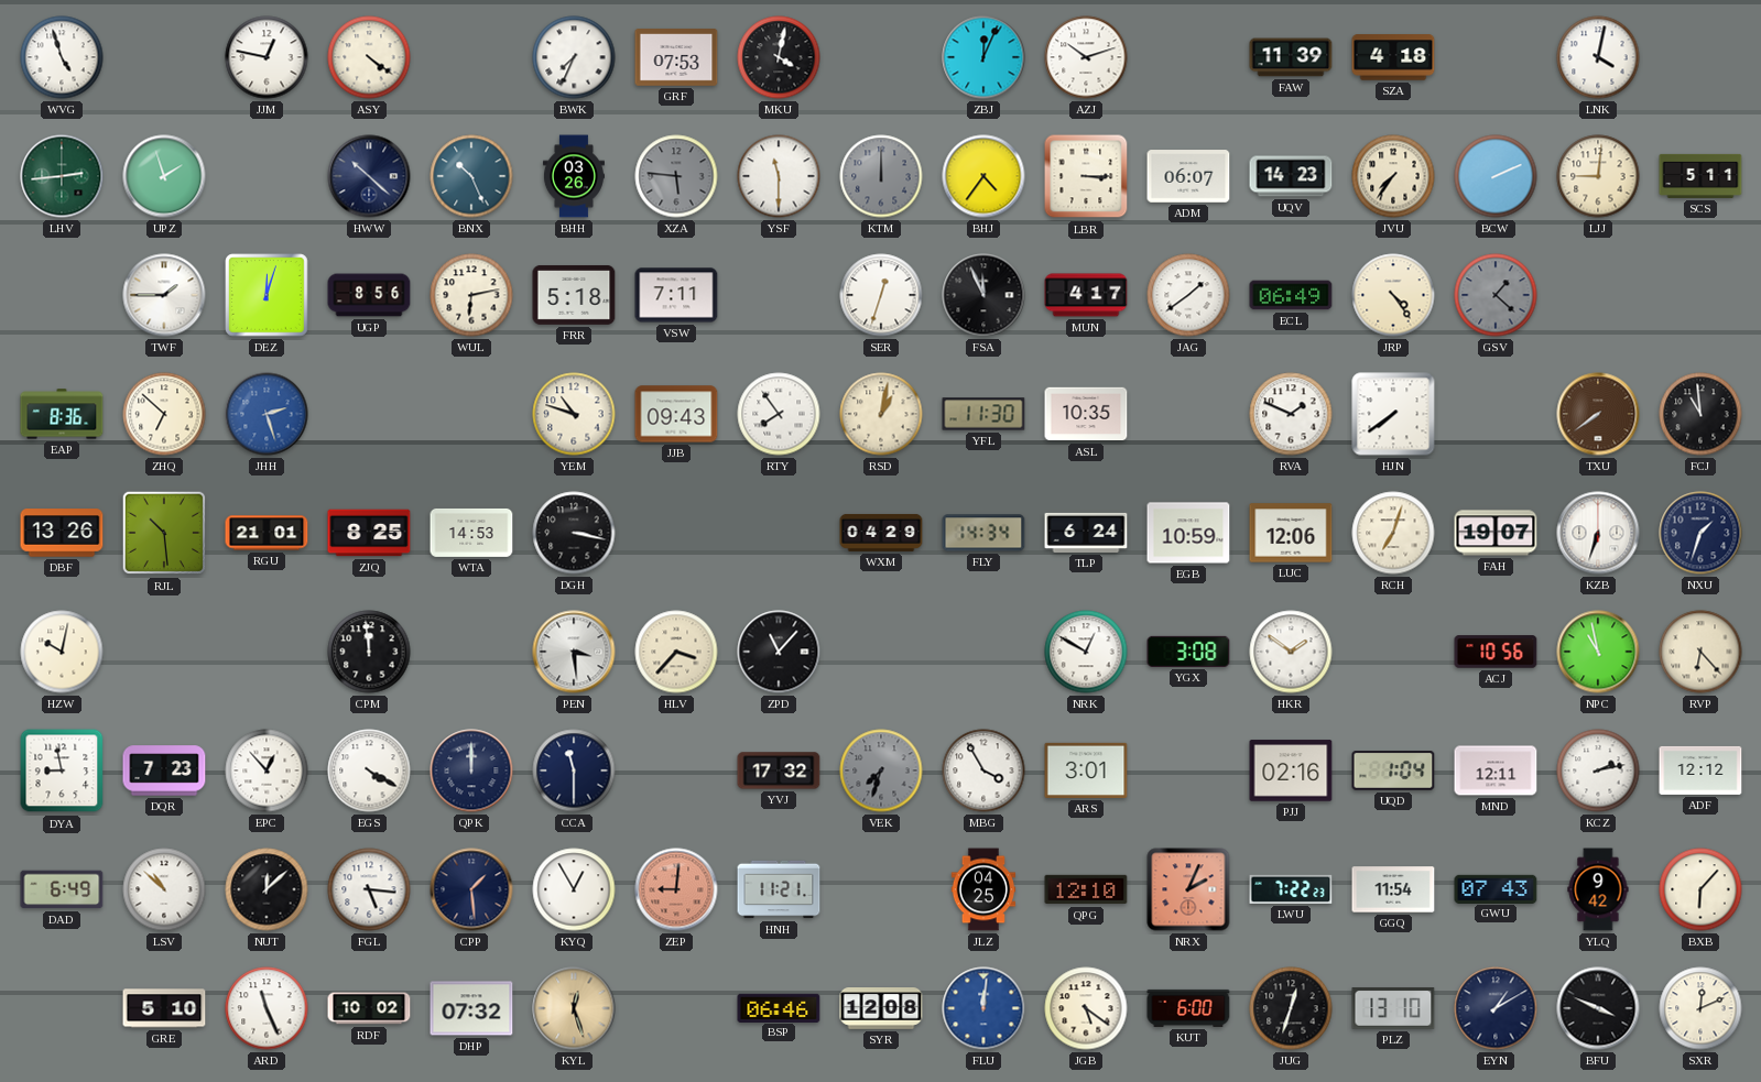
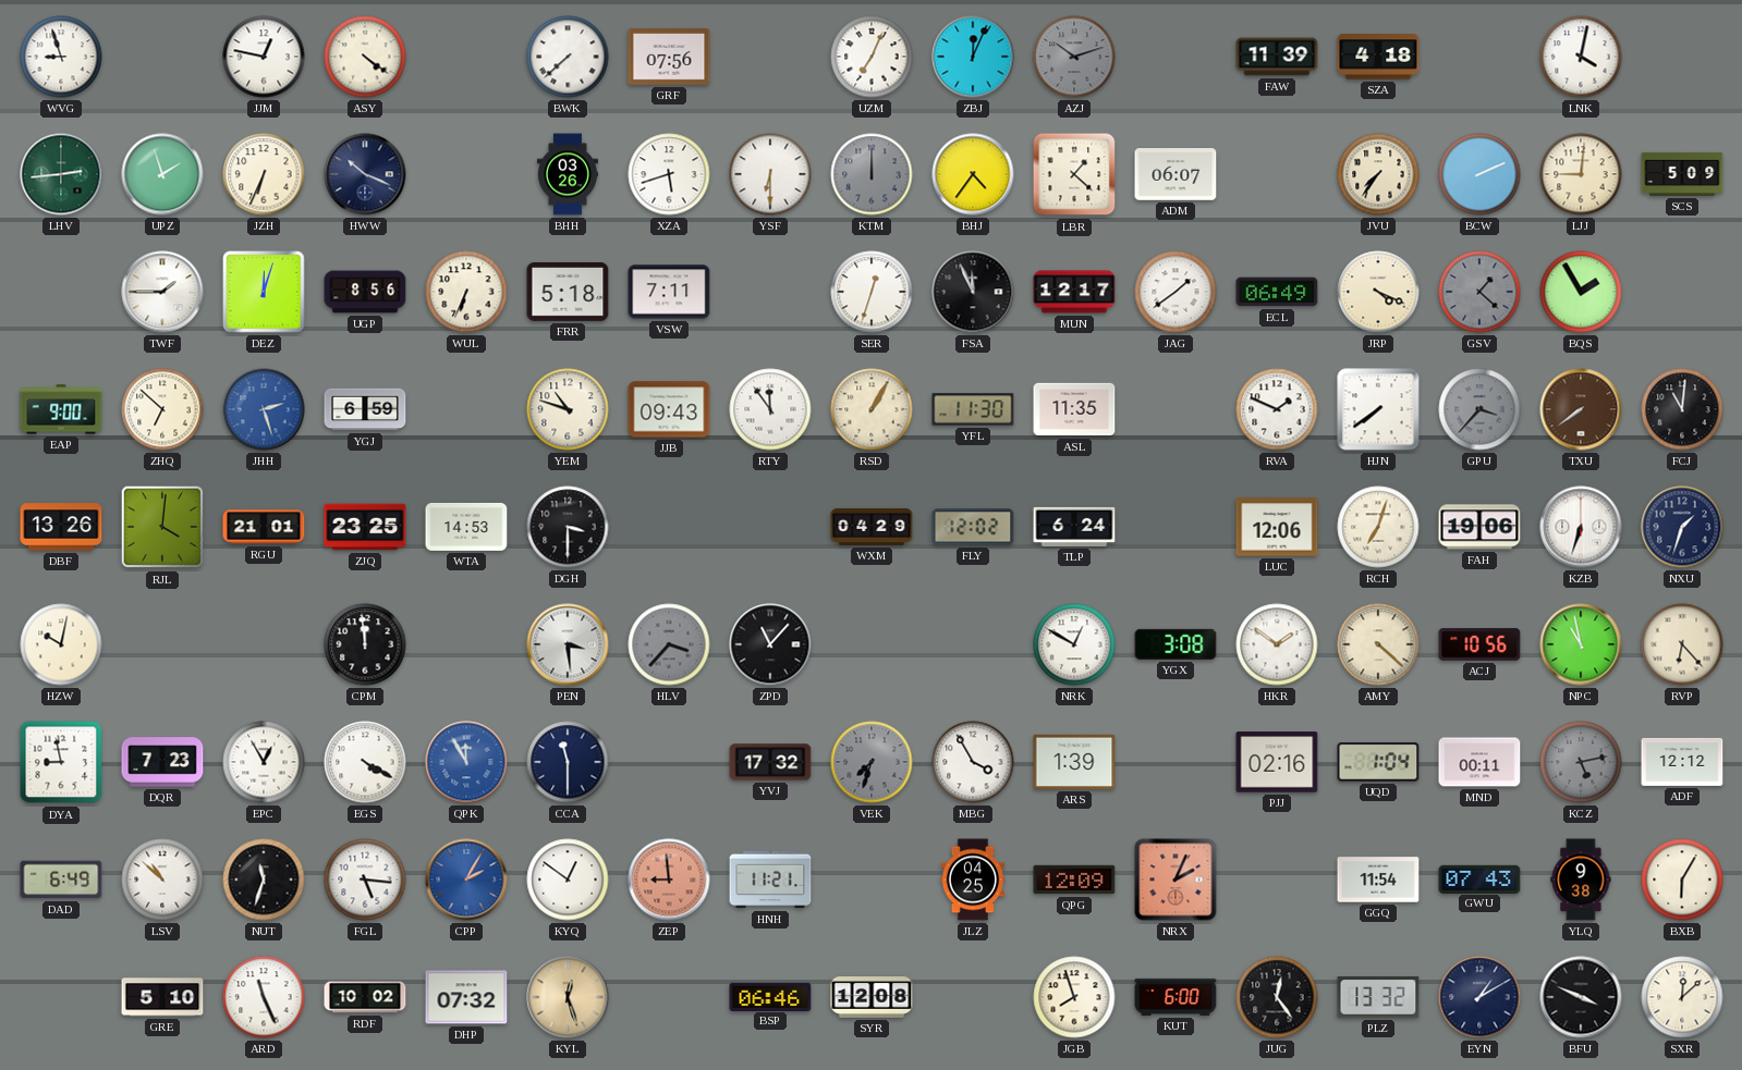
WVG: 4:57 -> 8:57 (61, 57)
BWK: 7:34 -> 7:38 (568, 57)
GRF: 07:53 -> 07:56 (669, 57)
MKU: 4:02 -> none (779, 57)
UZM: none -> 7:04 (872, 57)
AZJ dial: white -> grey (1074, 57)
JZH: none -> 6:34 (264, 174)
HWW: 10:22 -> 10:19 (365, 174)
BNX: 10:26 -> none (471, 176)
XZA: 5:46 -> 5:42 (669, 174)
XZA dial: grey -> white (669, 174)
YSF: 11:30 -> 6:30 (770, 174)
LBR: 3:15 -> 1:22 (1074, 174)
UQV: 14:23 -> none (1291, 176)
SCS: 5:11 -> 5:09 (1682, 174)
WUL: 6:13 -> 6:34 (466, 292)
MUN: 4:17 -> 12:17 (1074, 292)
JRP: 4:24 -> 4:19 (1378, 292)
BQS: none -> 1:55 (1581, 292)
EAP: 8:36 -> 9:00 (61, 409)
YGJ: none -> 6:59 (365, 409)
RTY: 7:54 -> 11:54 (770, 409)
RSD: 1:02 -> 1:05 (872, 409)
ASL: 10:35 -> 11:35 (1074, 409)
GPU: none -> 3:37 (1479, 409)
FCJ: 10:59 -> 11:01 (1682, 409)
RJL: 10:29 -> 4:01 (162, 527)
ZJQ: 8:25 -> 23:25 (365, 527)
DGH: 3:17 -> 3:30 (568, 527)
FLY: 14:34 -> 12:02 (973, 527)
EGB: 10:59 -> none (1188, 533)
FAH: 19:07 -> 19:06 (1479, 527)
HLV dial: cream -> grey (669, 644)
AMY: none -> 4:22 (1378, 644)
EPC: 12:53 -> 12:55 (264, 762)
QPK: 12:00 -> 11:55 (466, 762)
QPK dial: navy -> blue (466, 762)
ARS: 3:01 -> 1:39 (1074, 762)
MND: 12:11 -> 00:11 (1479, 762)
KCZ: 2:13 -> 5:13 (1581, 762)
KCZ dial: white -> grey (1581, 762)
NUT: 12:08 -> 11:33 (264, 880)
CPP: 1:29 -> 2:05 (466, 880)
CPP dial: navy -> blue (466, 880)
KYQ: 12:55 -> 12:51 (568, 880)
ZEP: 9:01 -> 8:59 (669, 880)
QPG: 12:10 -> 12:09 (1074, 880)
LWU: 7:22 -> none (1291, 889)
YLQ: 9:42 -> 9:38 (1581, 880)
BXB: 6:07 -> 6:05 (1682, 880)
FLU: 12:01 -> none (983, 1008)
JGB: 5:21 -> 7:57 (1074, 997)
JUG: 12:33 -> 12:24 (1277, 997)
PLZ: 13:10 -> 13:32 (1378, 997)
SXR: 12:11 -> 12:08 (1682, 997)
